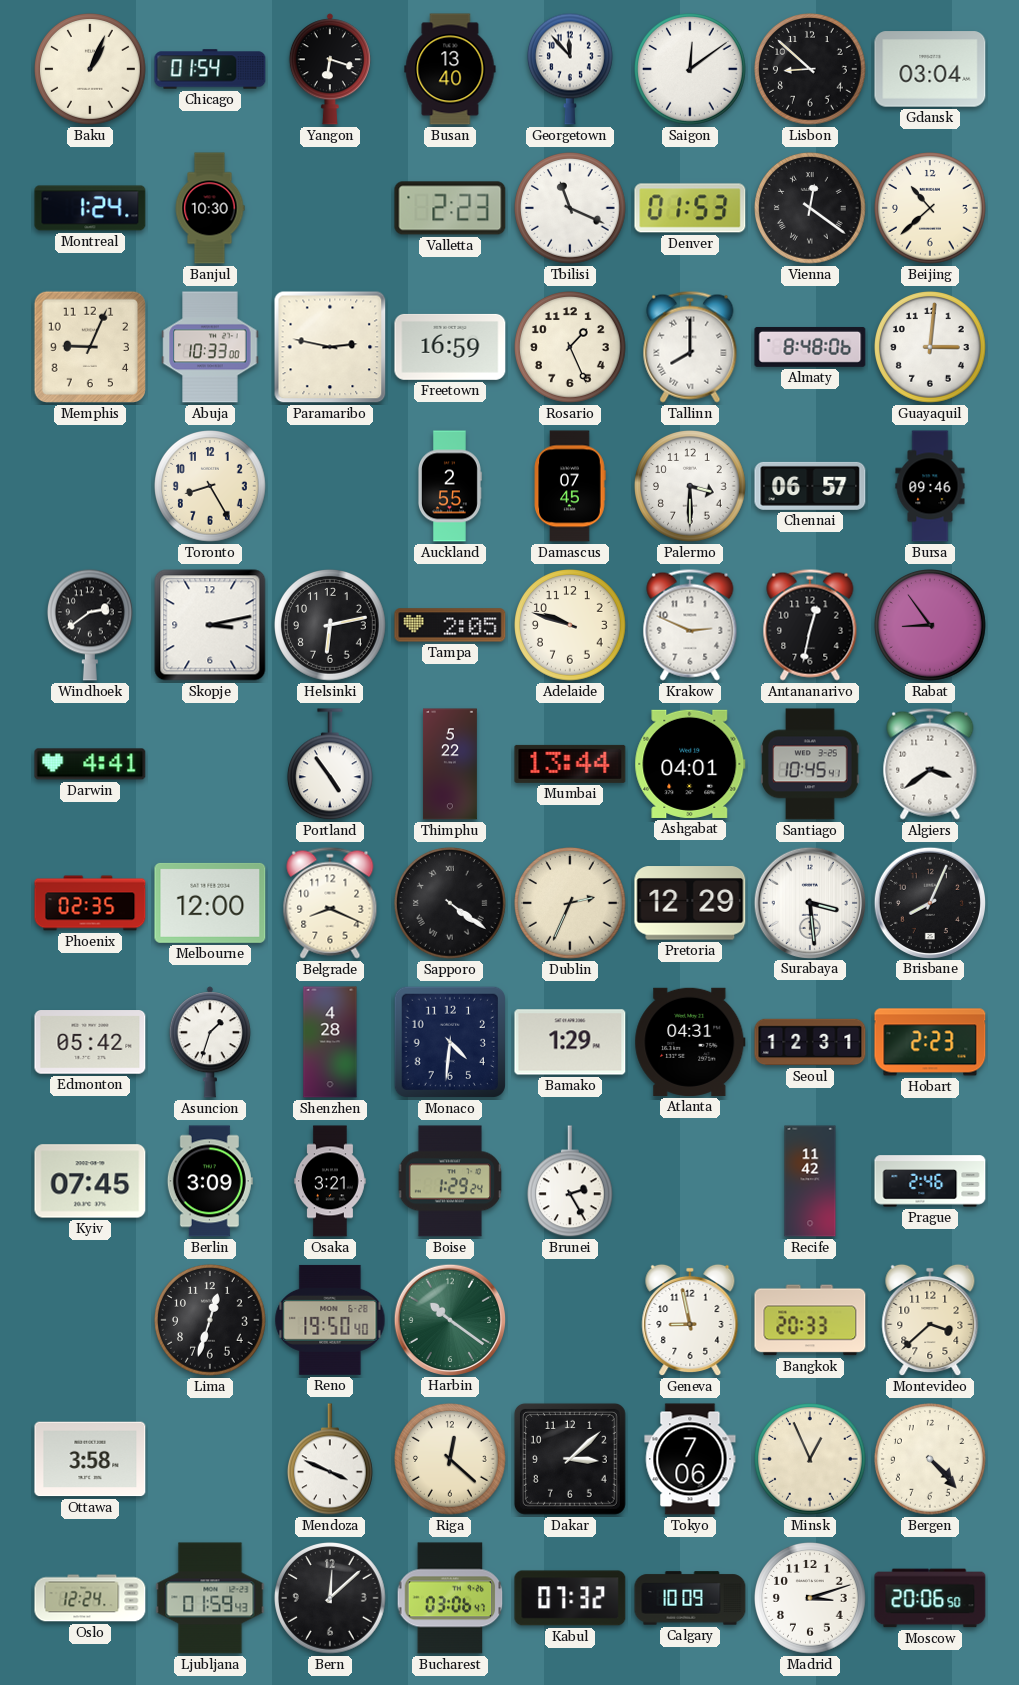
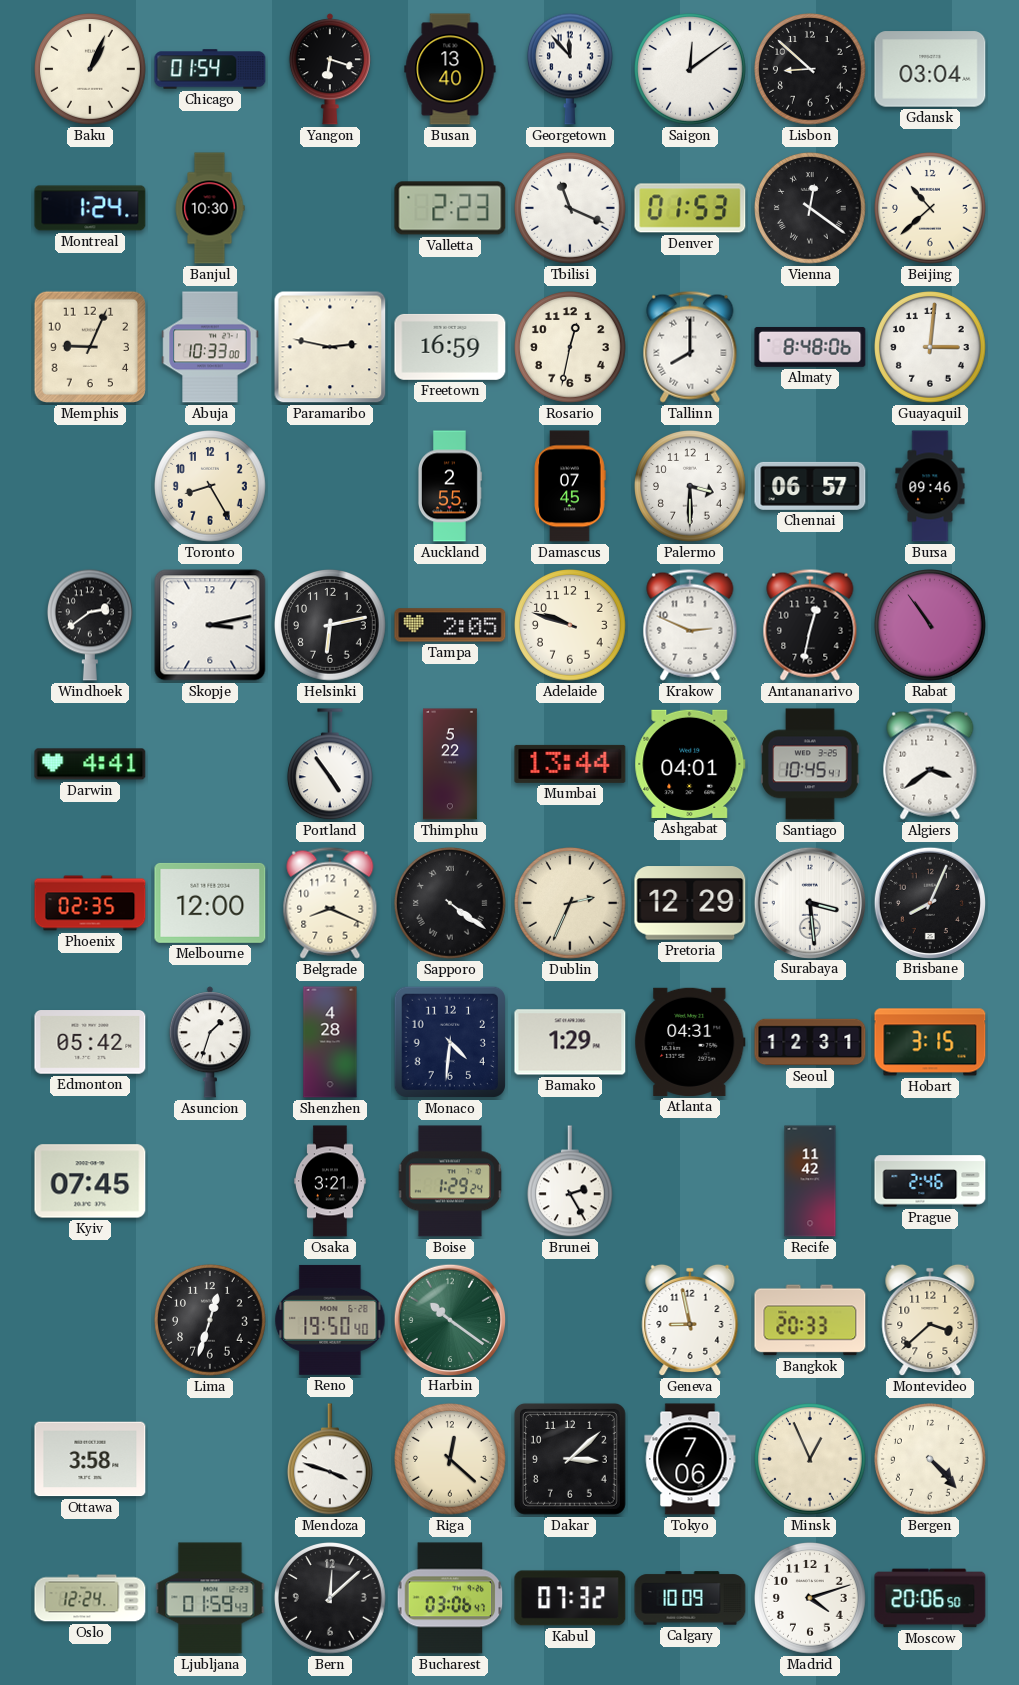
Rosario: 1:26 -> 12:32 (571, 348)
Rabat: 8:54 -> 10:54 (931, 626)
Hobart: 2:23 -> 3:15 (930, 1042)
Berlin: 3:09 -> none (210, 1181)
Mendoza: 3:49 -> 3:48 (330, 1460)
Madrid: 3:12 -> 4:12 (811, 1599)
